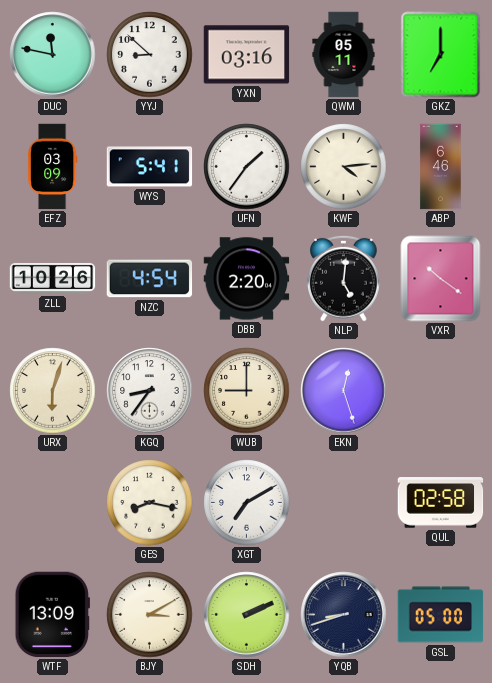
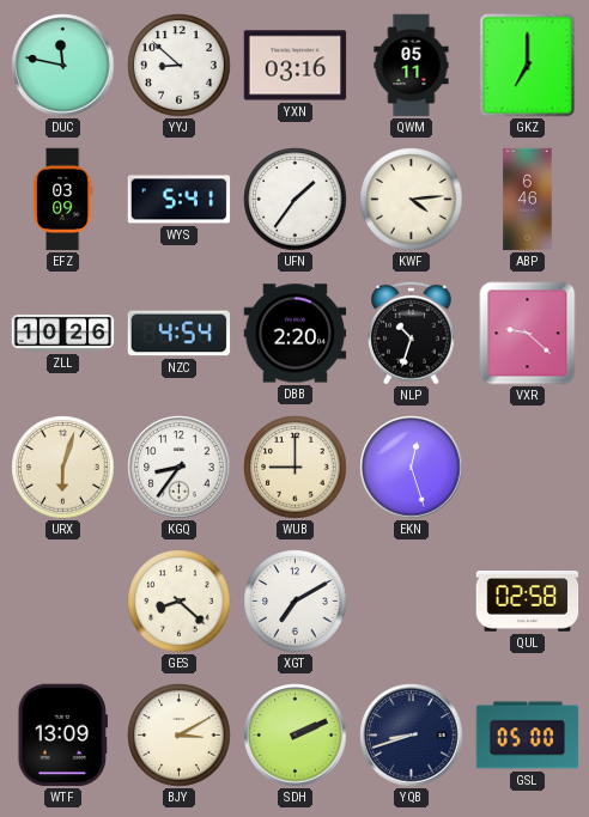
NLP: 5:01 -> 10:33 (412, 333)
VXR: 10:21 -> 9:22 (528, 334)
GES: 8:17 -> 8:22 (180, 602)
